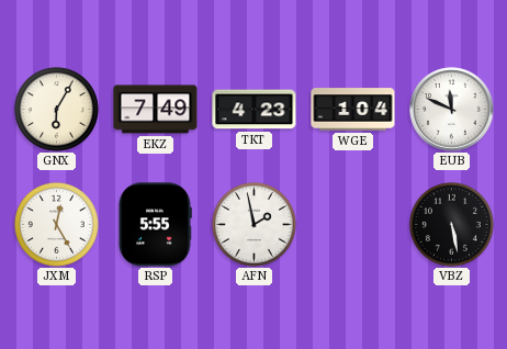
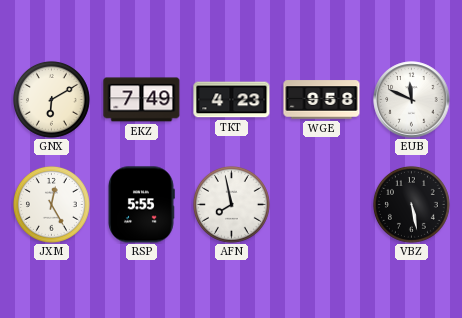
GNX: 6:05 -> 6:10 (51, 99)
WGE: 1:04 -> 9:58 (322, 100)
AFN: 1:58 -> 7:58 (231, 204)
